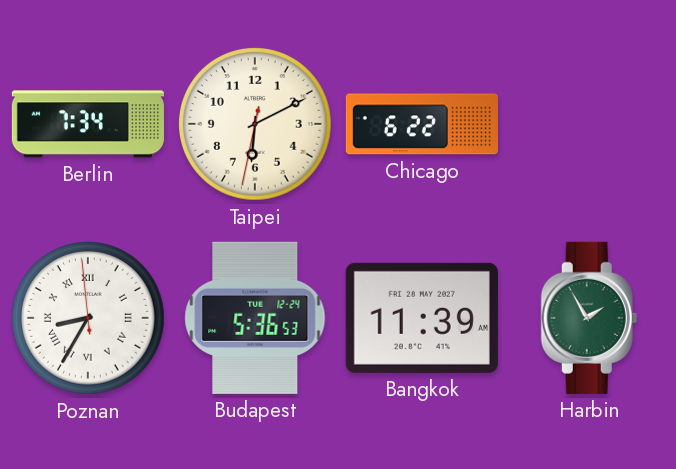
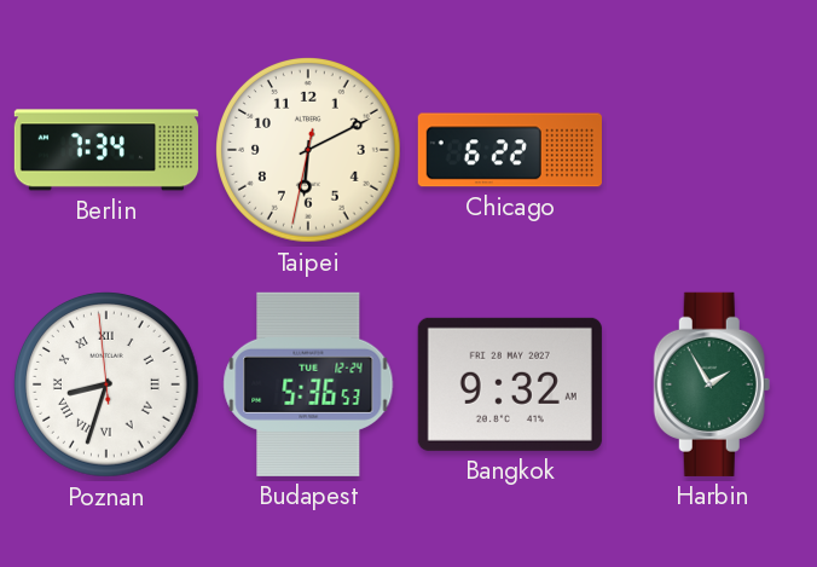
Poznan: 8:34 -> 8:32 (108, 386)
Bangkok: 11:39 -> 9:32 (510, 384)
